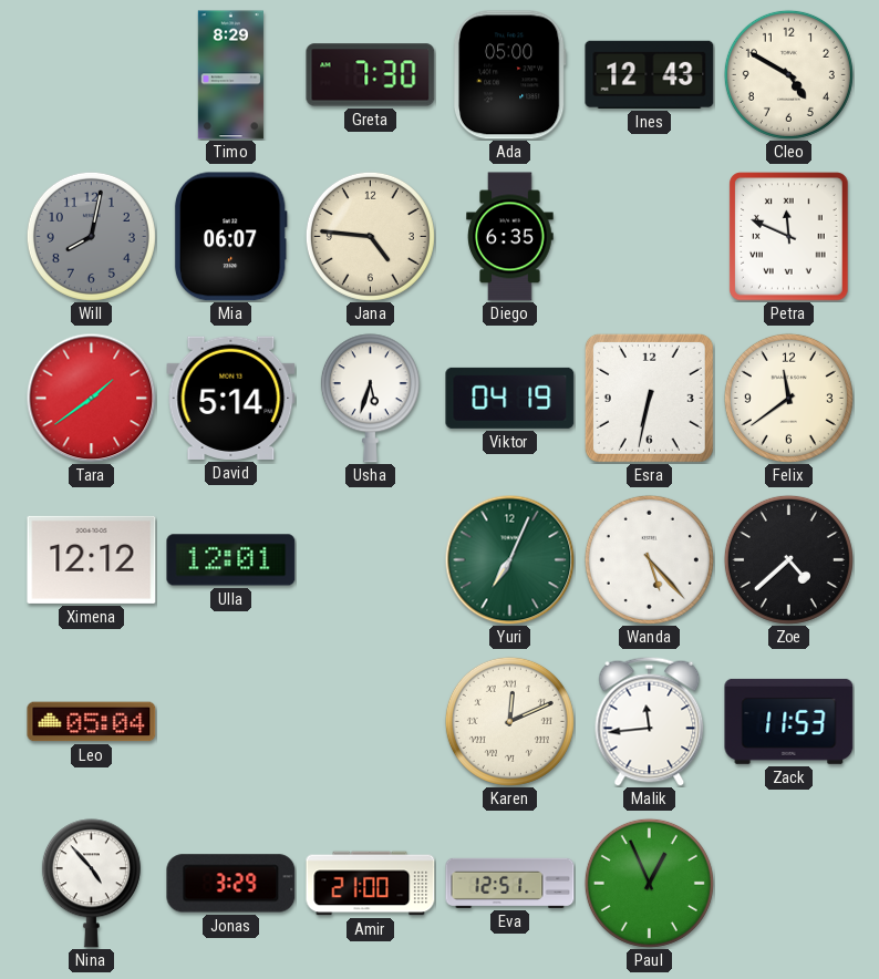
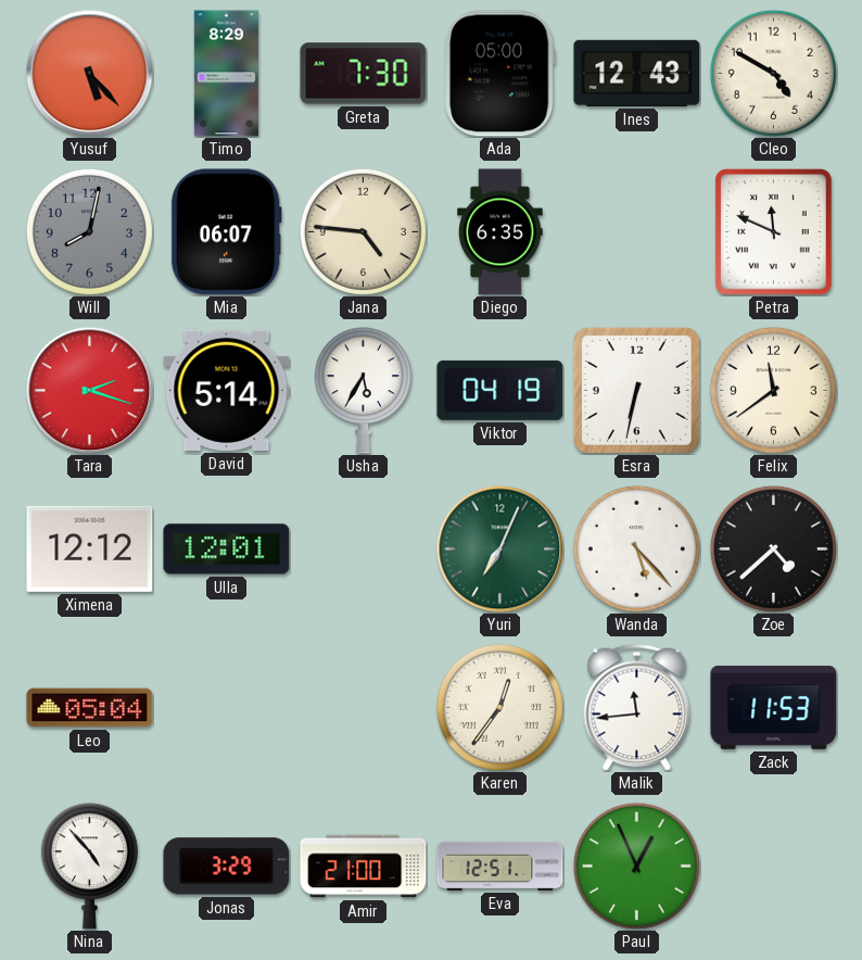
Yusuf: none -> 5:23 (89, 73)
Tara: 1:39 -> 2:18 (89, 390)
Usha: 5:33 -> 5:35 (363, 391)
Karen: 12:11 -> 12:36 (499, 707)
